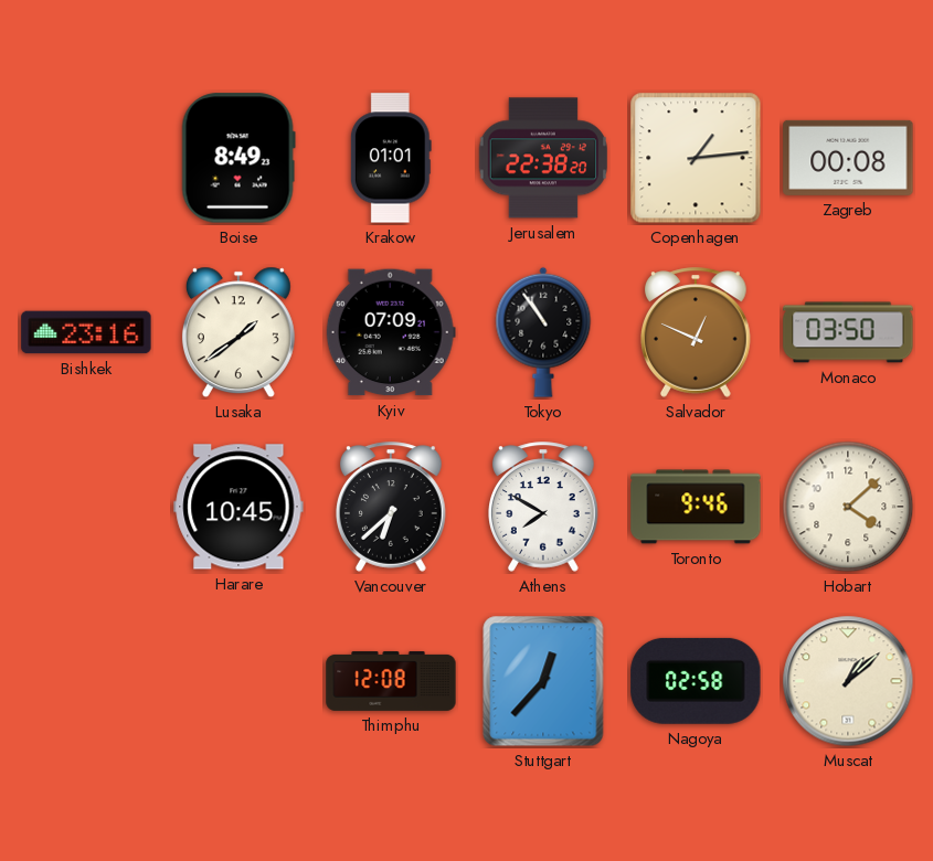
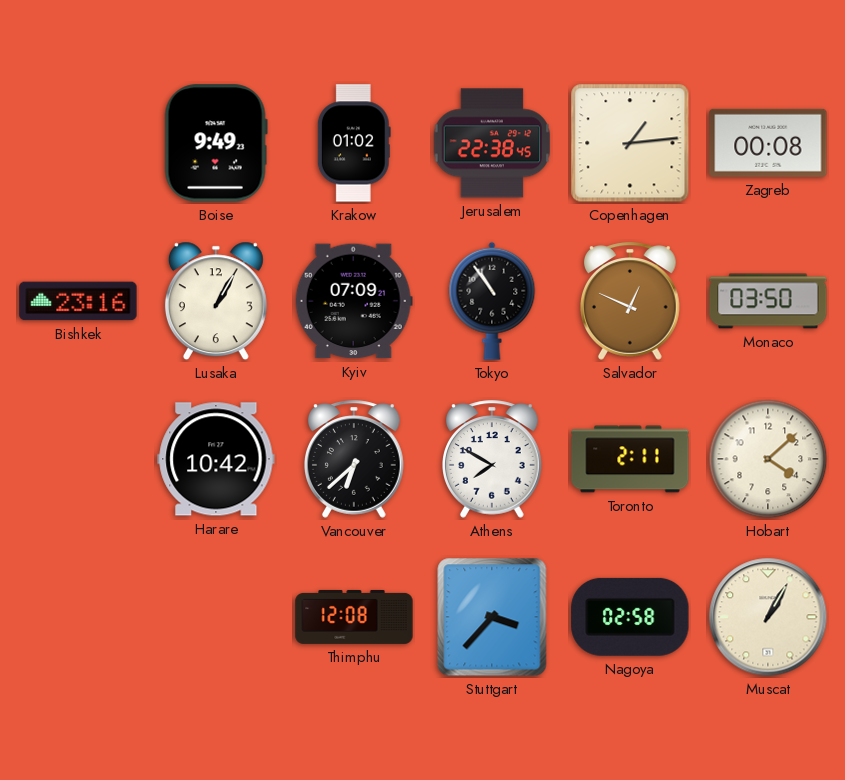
Boise: 8:49 -> 9:49 (216, 143)
Krakow: 01:01 -> 01:02 (354, 143)
Jerusalem: 22:38:20 -> 22:38:45 (492, 143)
Lusaka: 1:39 -> 1:05 (216, 301)
Harare: 10:45 -> 10:42 (216, 459)
Toronto: 9:46 -> 2:11 (630, 459)
Stuttgart: 12:37 -> 3:37 (492, 617)
Muscat: 1:08 -> 1:05 (768, 617)
